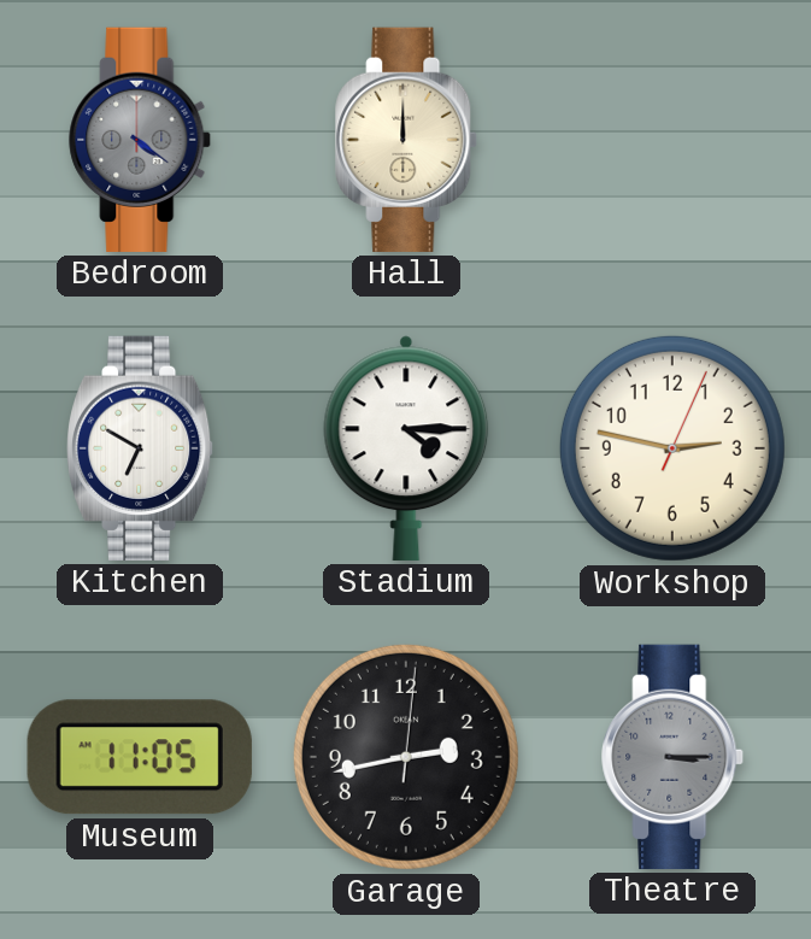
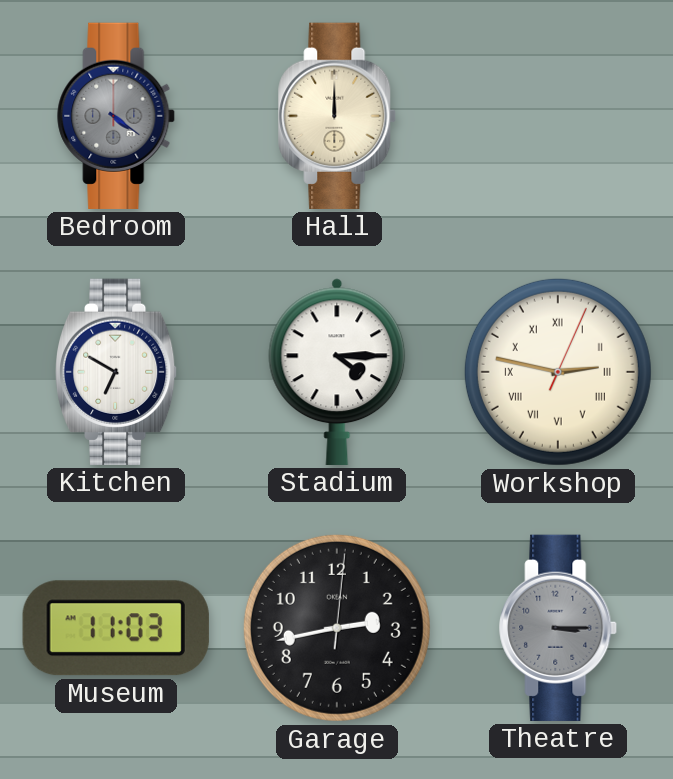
Workshop numerals: Arabic -> Roman (558, 372)
Museum: 11:05 -> 11:03 (116, 628)
